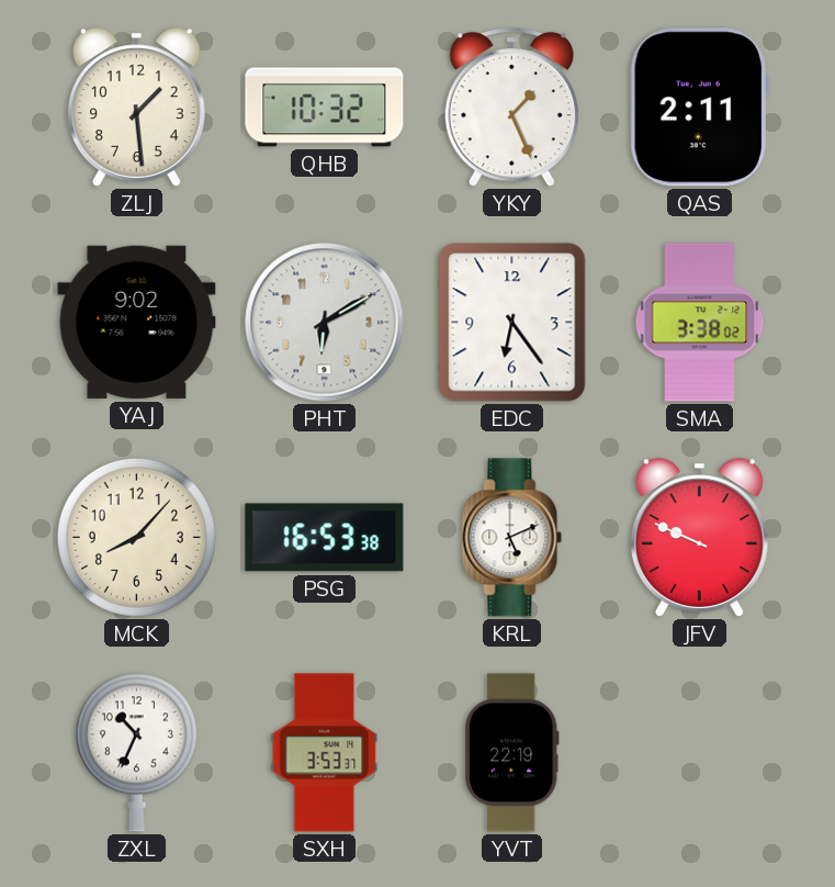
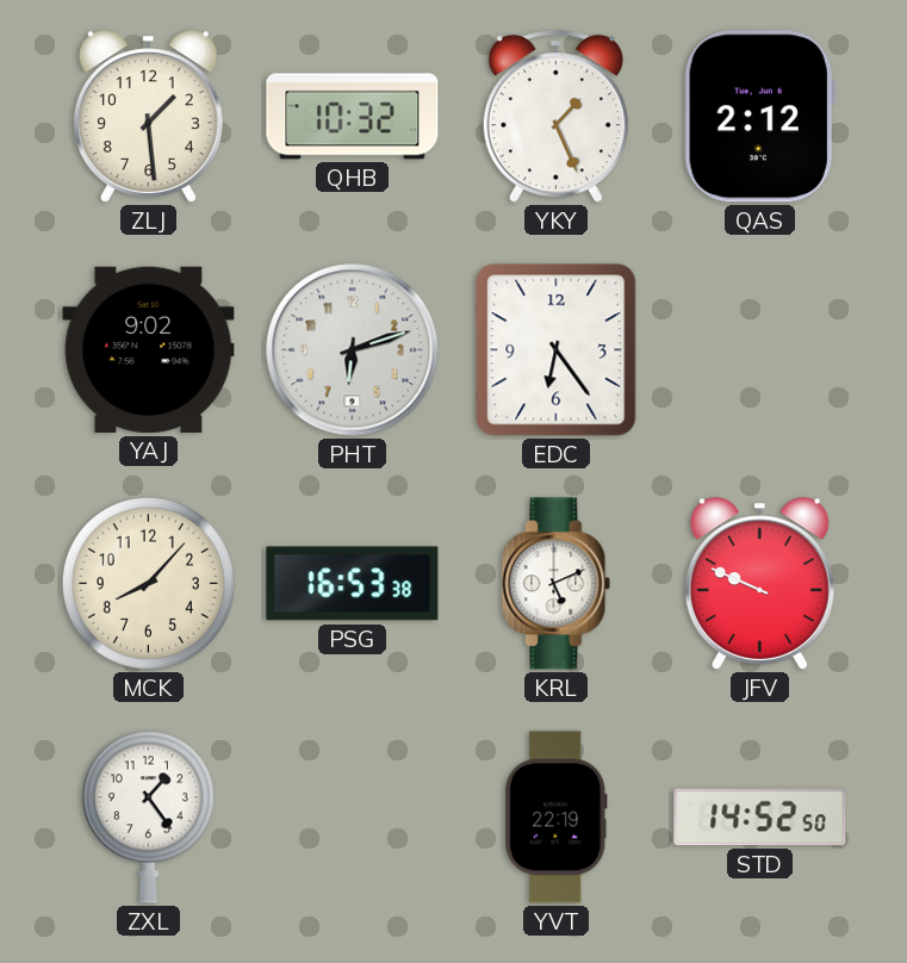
QAS: 2:11 -> 2:12 (759, 117)
PHT: 6:10 -> 6:12 (353, 350)
SMA: 3:38 -> none (700, 323)
ZXL: 10:34 -> 1:24 (148, 816)
SXH: 3:53 -> none (325, 753)
STD: none -> 14:52 (760, 818)
